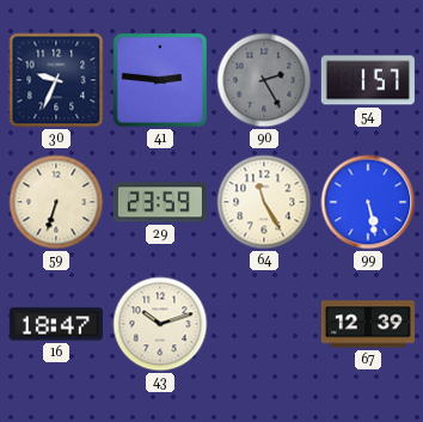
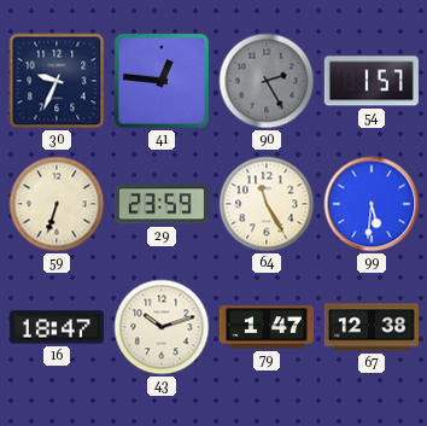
41: 2:46 -> 12:46 (162, 81)
99: 5:28 -> 5:31 (372, 204)
79: none -> 1:47 (267, 327)
67: 12:39 -> 12:38 (372, 327)
